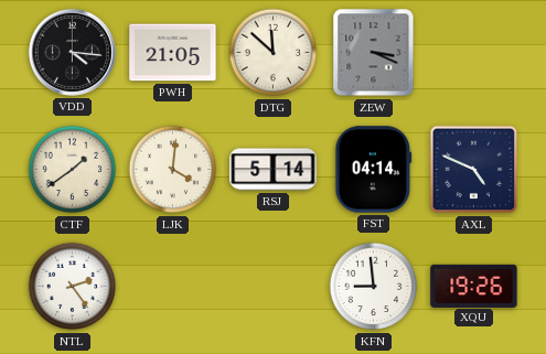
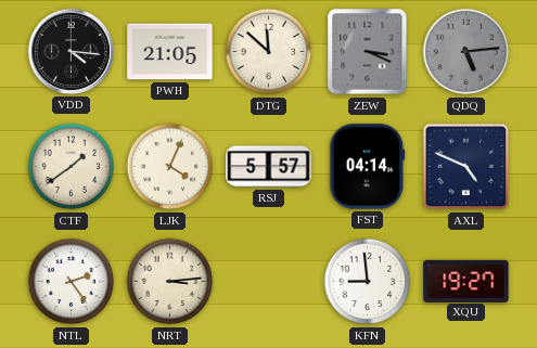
QDQ: none -> 5:14 (466, 52)
LJK: 4:01 -> 4:04 (170, 167)
RSJ: 5:14 -> 5:57 (269, 167)
NRT: none -> 3:14 (170, 282)
XQU: 19:26 -> 19:27 (466, 281)
